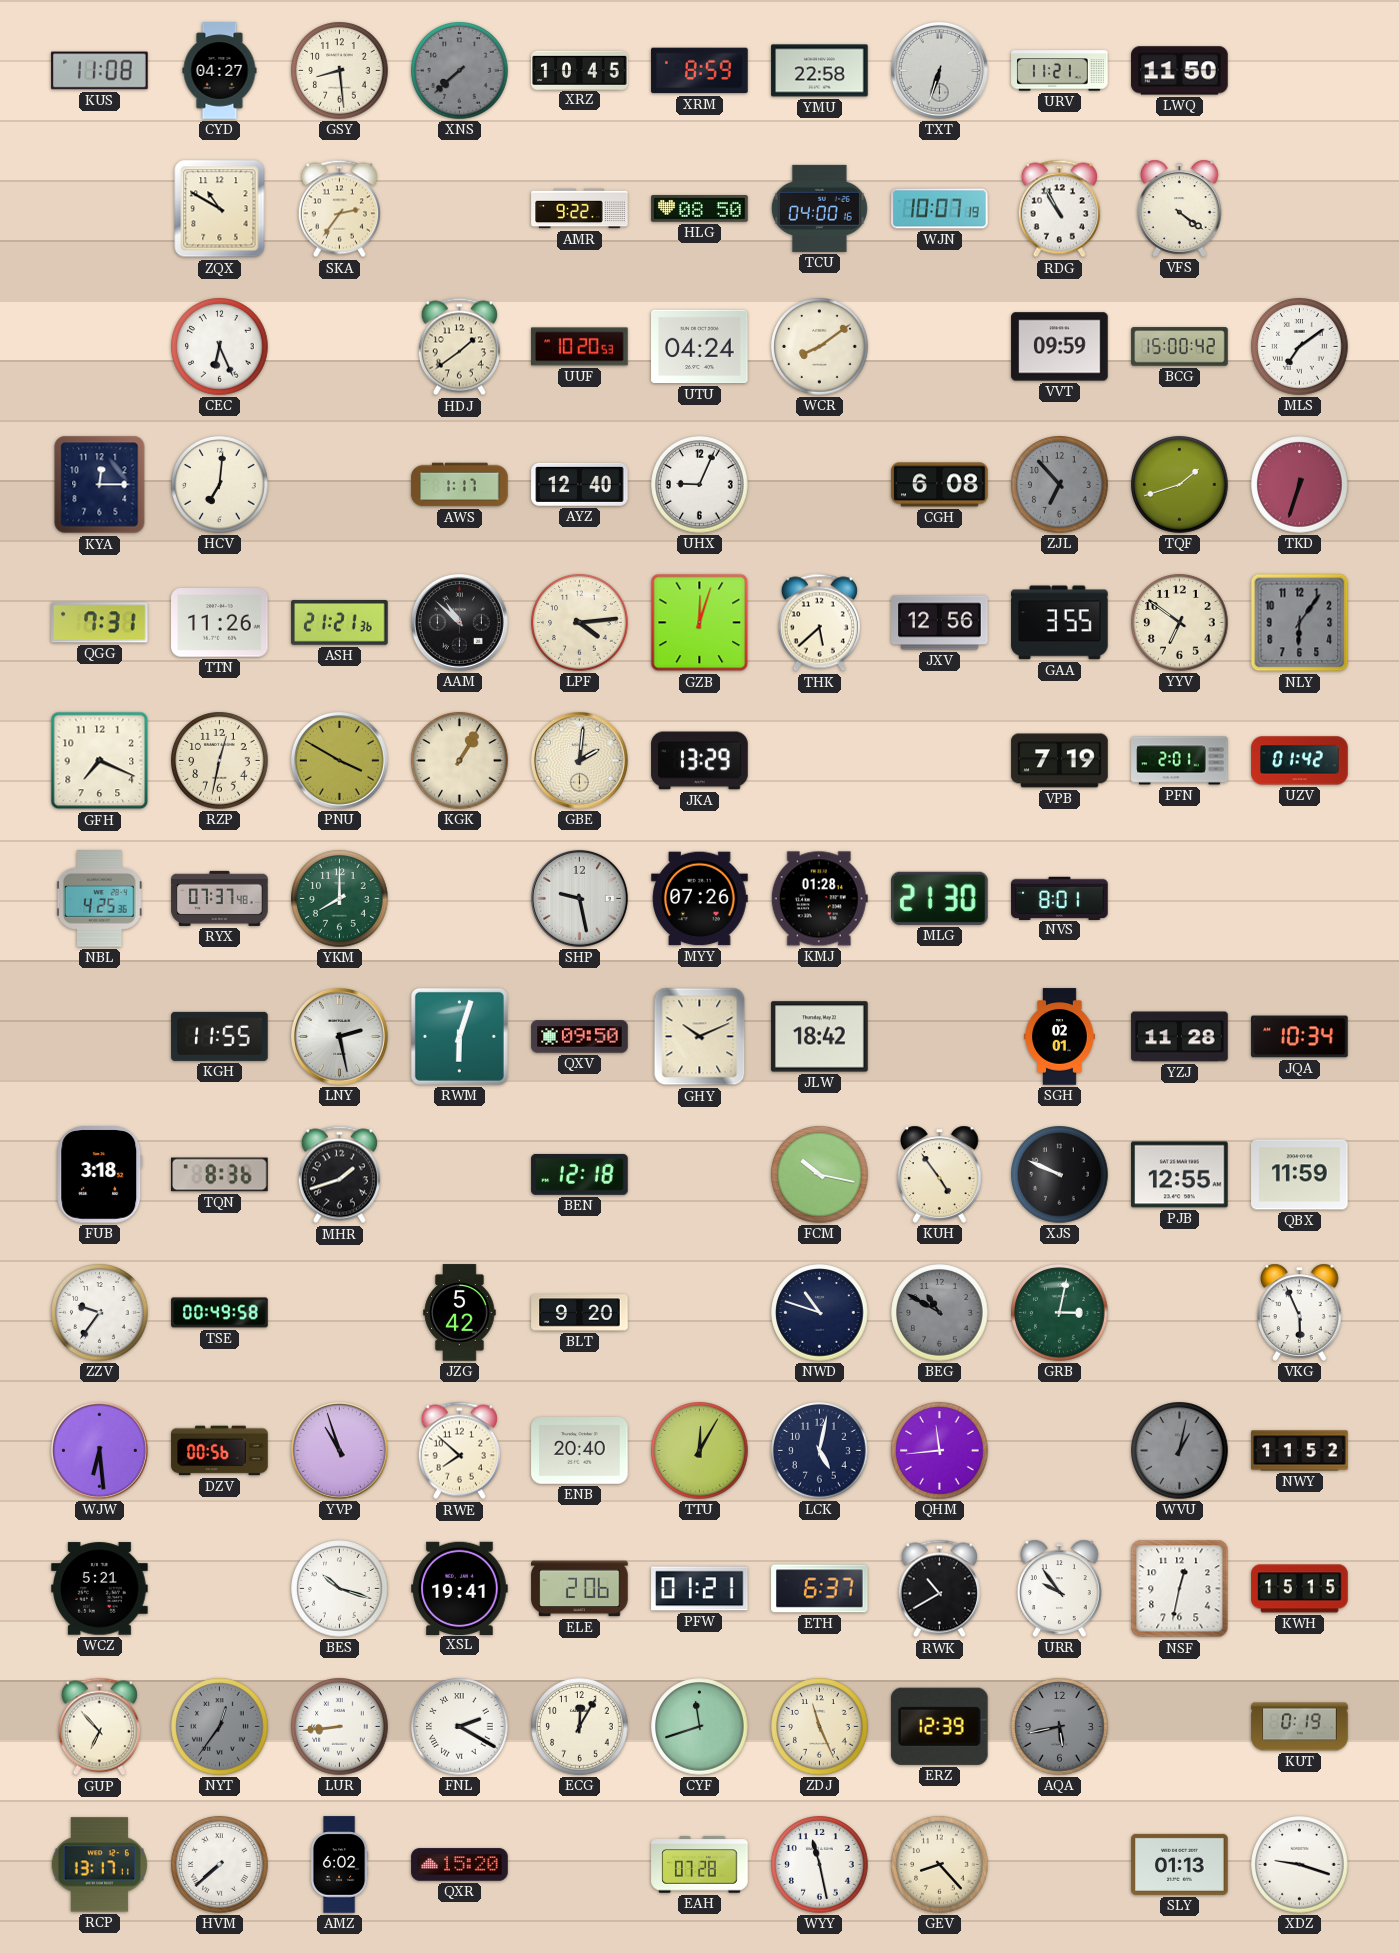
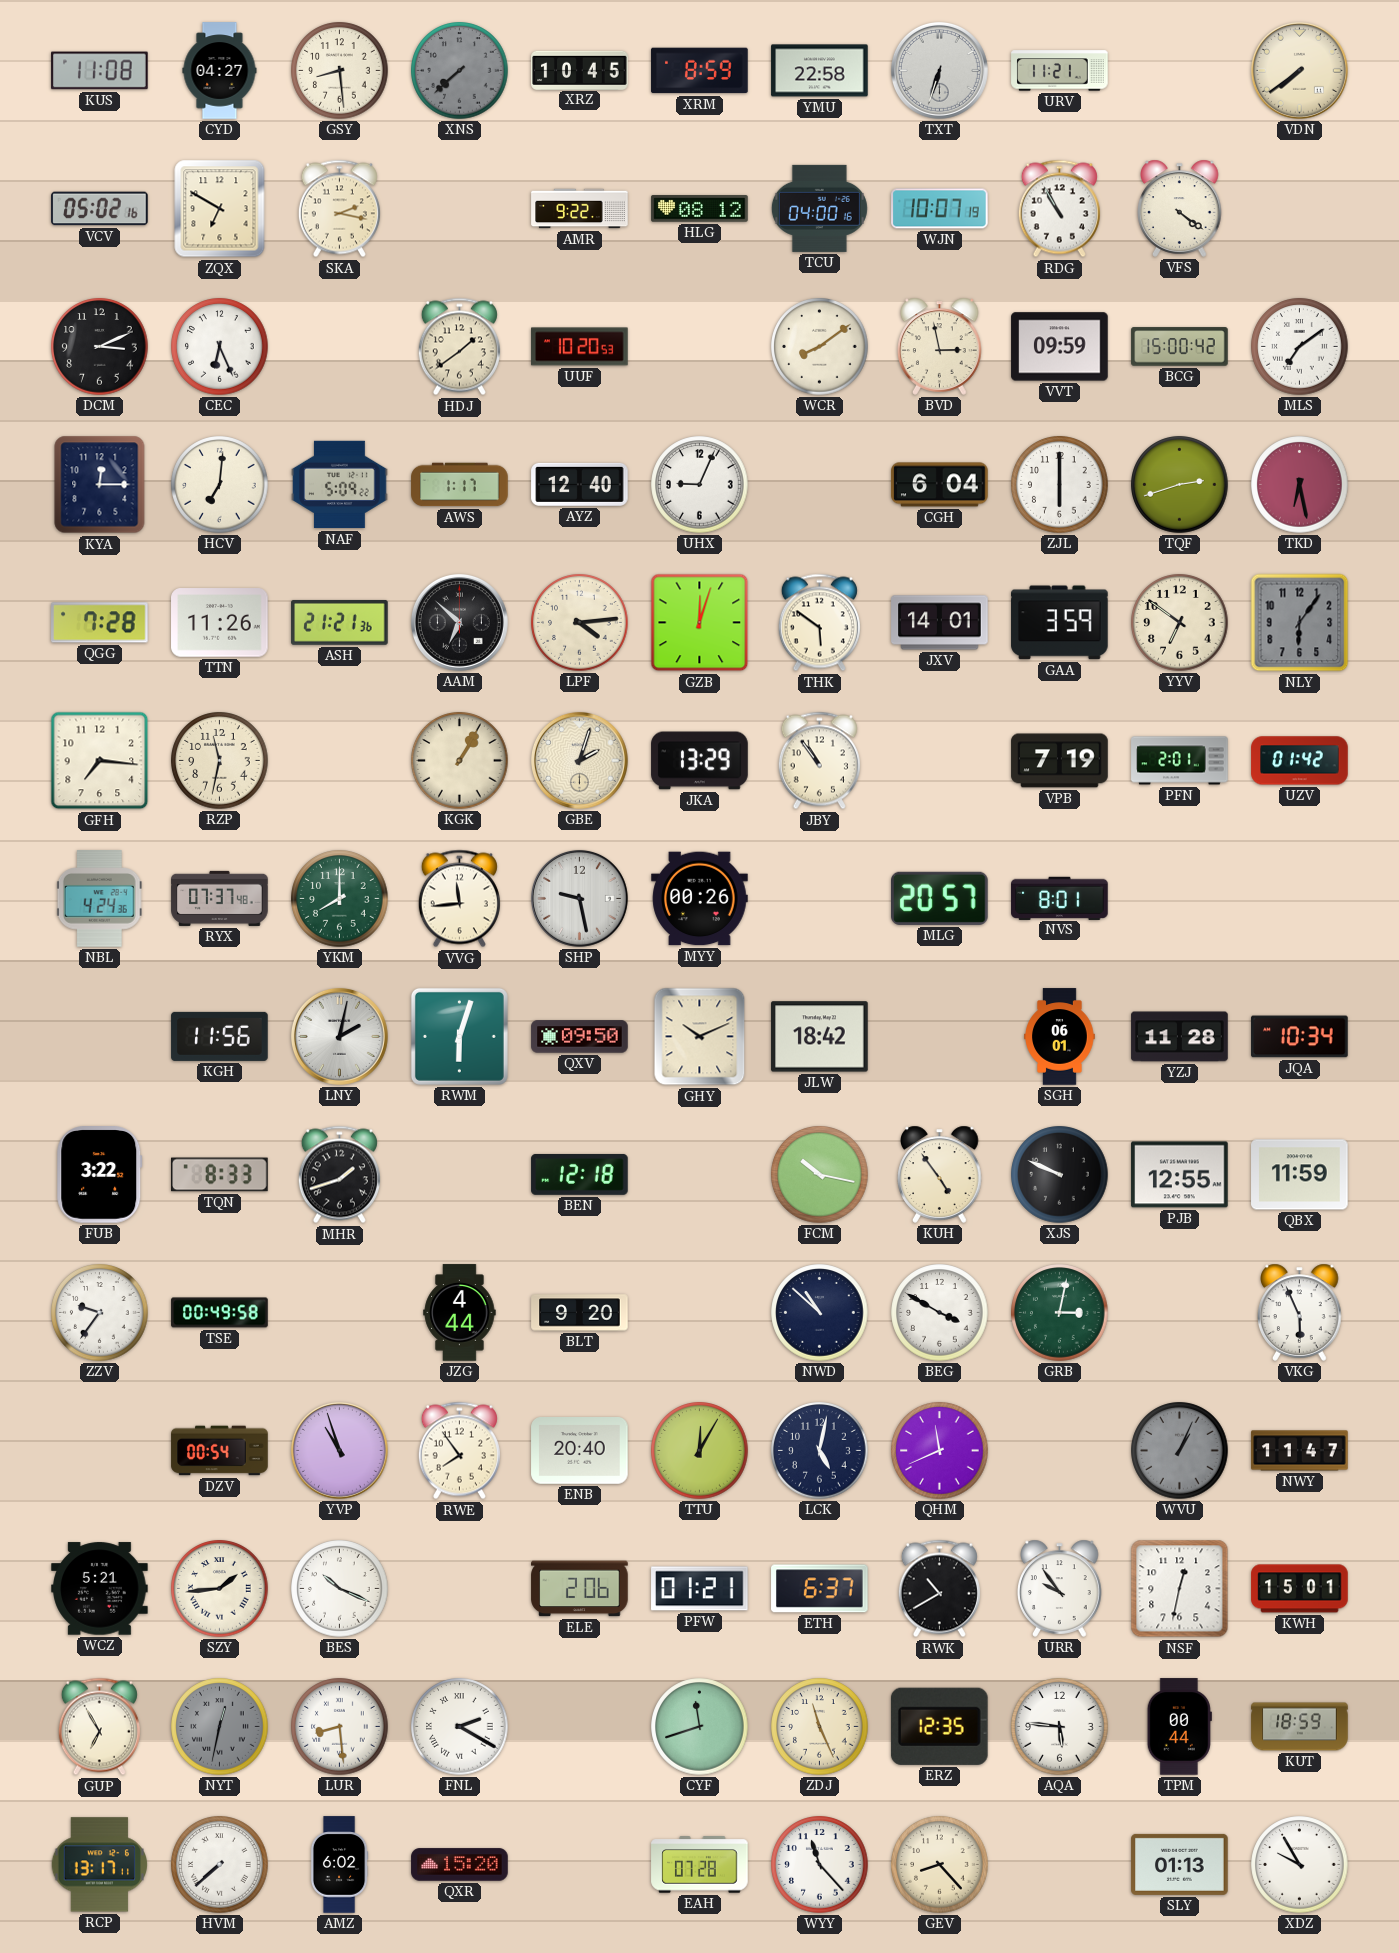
LWQ: 11:50 -> none (1180, 71)
VDN: none -> 7:39 (1299, 70)
VCV: none -> 05:02 (100, 209)
ZQX: 10:50 -> 6:50 (220, 209)
SKA: 2:36 -> 2:17 (339, 209)
HLG: 08:50 -> 08:12 (700, 209)
DCM: none -> 3:11 (100, 347)
UTU: 04:24 -> none (700, 347)
BVD: none -> 2:58 (940, 346)
NAF: none -> 5:09 (340, 485)
CGH: 6:08 -> 6:04 (940, 485)
ZJL: 6:53 -> 6:00 (1060, 485)
ZJL dial: grey -> white (1060, 485)
TQF: 1:42 -> 2:42 (1180, 485)
TKD: 6:33 -> 6:28 (1300, 485)
QGG: 7:31 -> 7:28 (100, 623)
AAM: 10:52 -> 6:52 (459, 622)
THK: 5:38 -> 5:51 (819, 623)
JXV: 12:56 -> 14:01 (940, 623)
GAA: 3:55 -> 3:59 (1060, 623)
GFH: 7:19 -> 7:16 (100, 761)
RZP: 12:32 -> 11:32 (220, 761)
PNU: 3:50 -> none (339, 760)
GBE: 2:01 -> 2:03 (579, 760)
JBY: none -> 10:54 (819, 761)
NBL: 4:25 -> 4:24 (99, 899)
VVG: none -> 11:44 (459, 899)
MYY: 07:26 -> 00:26 (700, 899)
KMJ: 01:28 -> none (819, 899)
MLG: 21:30 -> 20:57 (940, 898)
KGH: 11:55 -> 11:56 (220, 1036)
LNY: 2:28 -> 2:02 (339, 1036)
SGH: 02:01 -> 06:01 (1060, 1037)
FUB: 3:18 -> 3:22 (100, 1175)
TQN: 8:36 -> 8:33 (220, 1175)
JZG: 5:42 -> 4:44 (460, 1313)
NWD: 10:48 -> 10:52 (820, 1313)
BEG: 10:50 -> 3:50 (940, 1313)
BEG dial: grey -> white (940, 1313)
WJW: 6:29 -> none (99, 1450)
DZV: 00:56 -> 00:54 (220, 1451)
RWE: 7:52 -> 7:54 (459, 1451)
QHM: 11:44 -> 11:41 (940, 1451)
WVU: 1:02 -> 1:04 (1180, 1451)
NWY: 11:52 -> 11:47 (1300, 1451)
SZY: none -> 1:44 (220, 1589)
BES: 10:18 -> 10:19 (340, 1589)
XSL: 19:41 -> none (460, 1588)
KWH: 15:15 -> 15:01 (1300, 1589)
GUP: 6:53 -> 6:55 (99, 1727)
NYT: 12:36 -> 12:32 (220, 1727)
LUR: 8:44 -> 8:29 (340, 1727)
ECG: 12:05 -> none (580, 1727)
ERZ: 12:39 -> 12:35 (939, 1726)
AQA: 5:43 -> 5:46 (1060, 1727)
AQA dial: grey -> white (1060, 1727)
TPM: none -> 00:44 (1179, 1727)
KUT: 0:19 -> 18:59 (1300, 1727)
WYY: 11:28 -> 11:23 (820, 1865)
XDZ: 9:18 -> 9:55 (1300, 1865)
